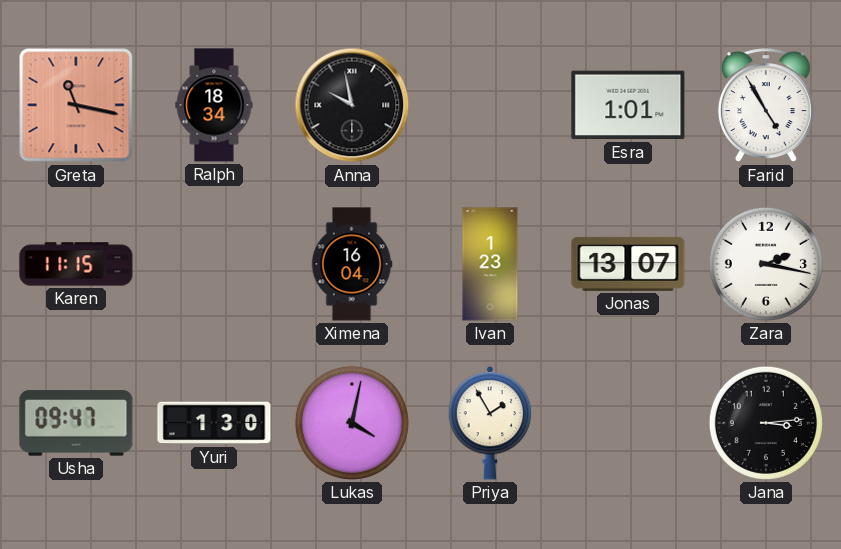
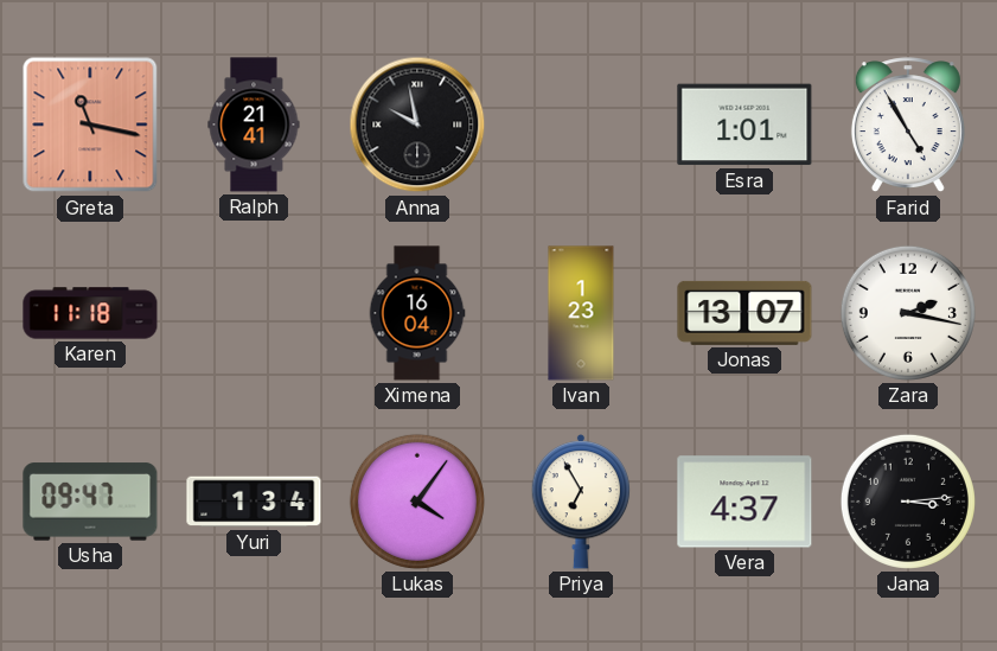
Ralph: 18:34 -> 21:41 (254, 125)
Karen: 11:15 -> 11:18 (90, 313)
Yuri: 1:30 -> 1:34 (254, 502)
Lukas: 4:02 -> 4:06 (417, 502)
Priya: 1:55 -> 6:55 (581, 502)
Vera: none -> 4:37 (744, 502)
